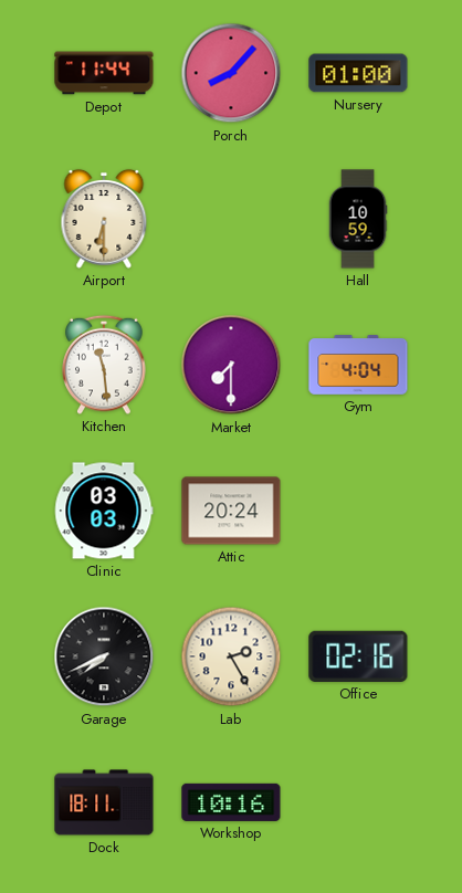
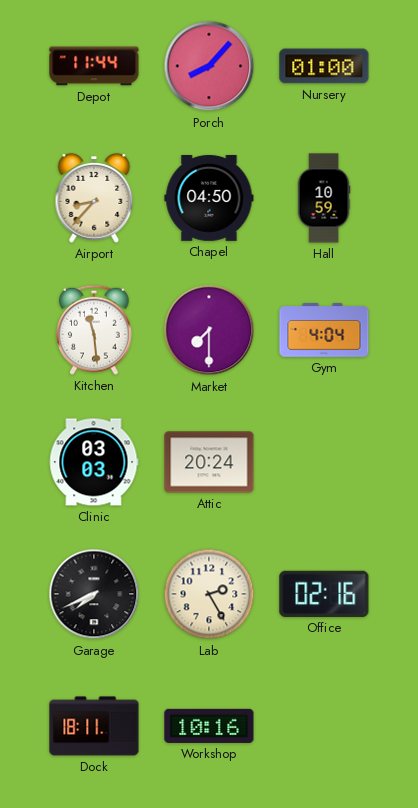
Airport: 6:30 -> 8:37 (94, 198)
Chapel: none -> 04:50 (209, 199)
